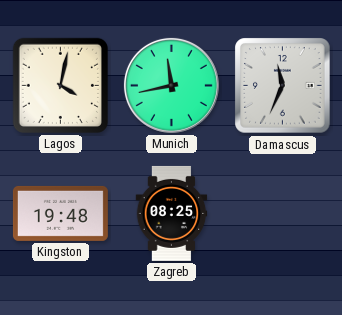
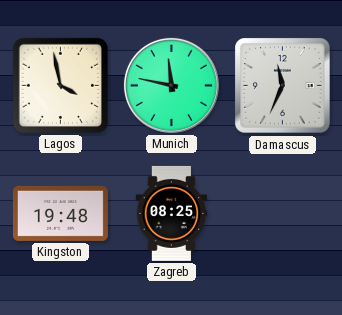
Lagos: 4:02 -> 3:58 (60, 85)
Munich: 11:43 -> 11:47 (171, 85)
